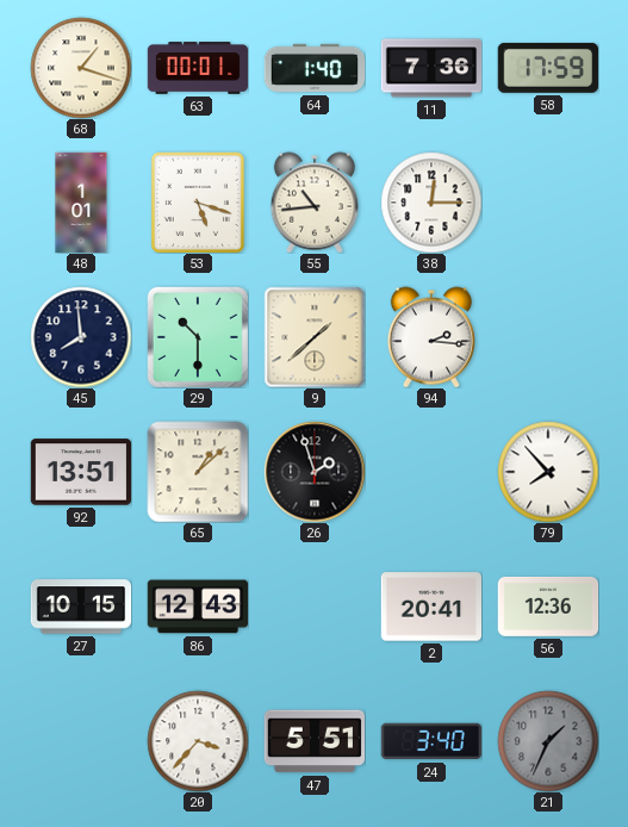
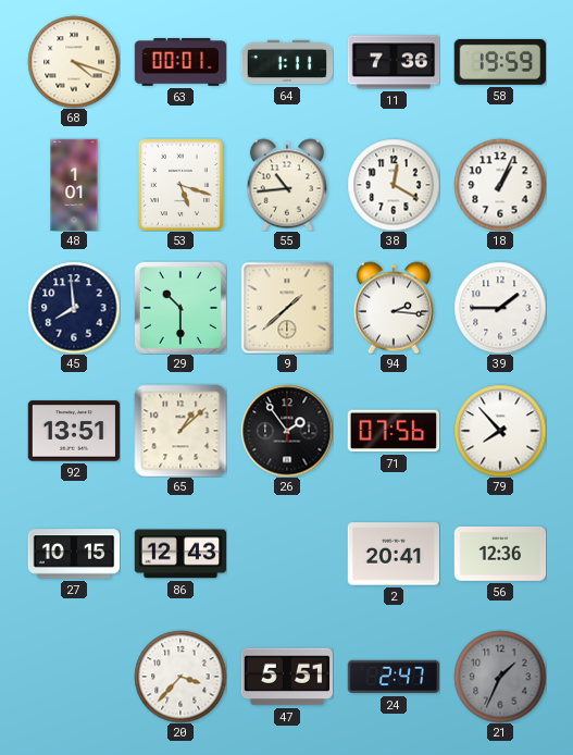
68: 1:18 -> 4:18 (74, 62)
64: 1:40 -> 1:11 (287, 62)
58: 17:59 -> 19:59 (499, 62)
38: 12:15 -> 12:20 (394, 185)
18: none -> 1:04 (500, 185)
39: none -> 1:45 (500, 308)
26: 1:57 -> 1:54 (287, 431)
71: none -> 07:56 (393, 431)
24: 3:40 -> 2:47 (394, 677)
